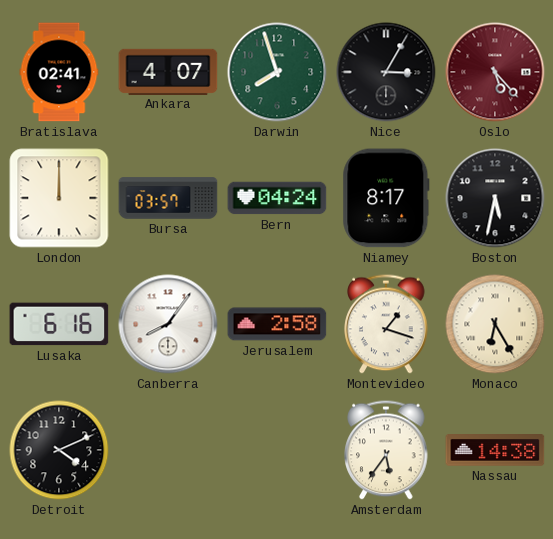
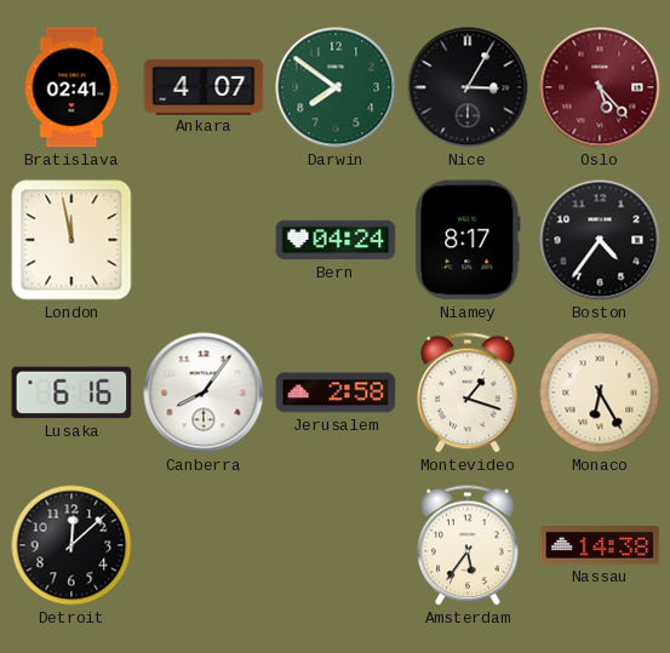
Darwin: 7:57 -> 7:51 (336, 87)
London: 12:00 -> 11:58 (71, 240)
Bursa: 03:57 -> none (168, 198)
Boston: 5:32 -> 4:36 (600, 240)
Detroit: 4:11 -> 12:08 (71, 545)
